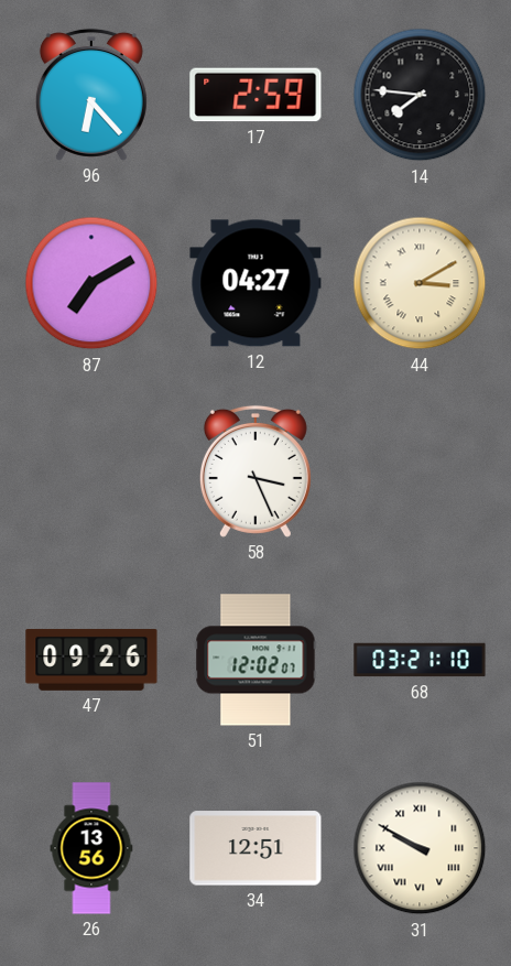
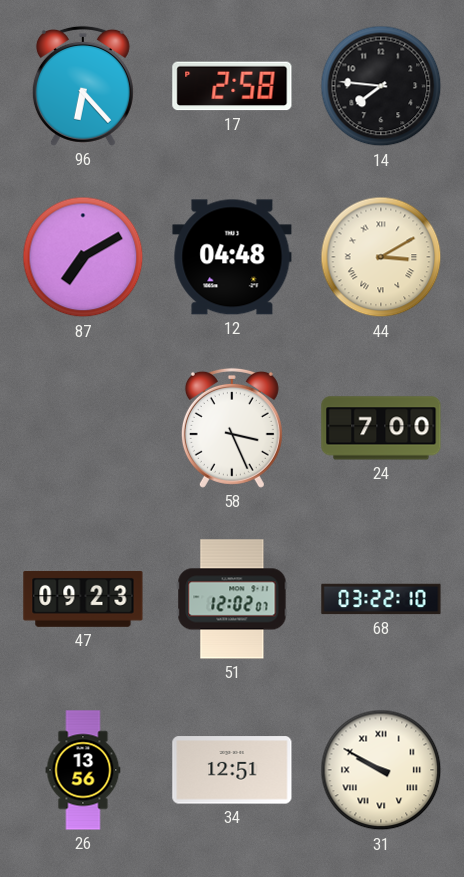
17: 2:59 -> 2:58 (232, 86)
12: 04:27 -> 04:48 (232, 257)
24: none -> 7:00 (381, 428)
47: 09:26 -> 09:23 (83, 599)
68: 03:21 -> 03:22 (381, 599)
